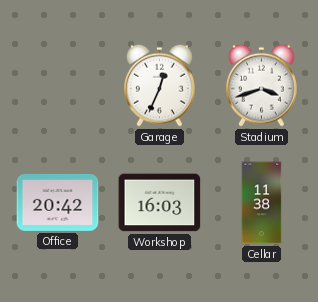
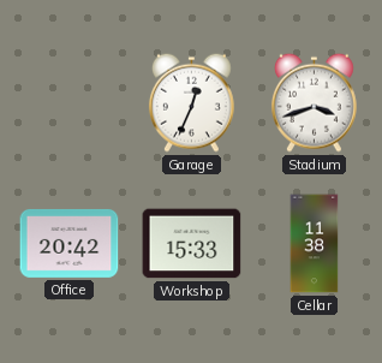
Workshop: 16:03 -> 15:33 (192, 244)
